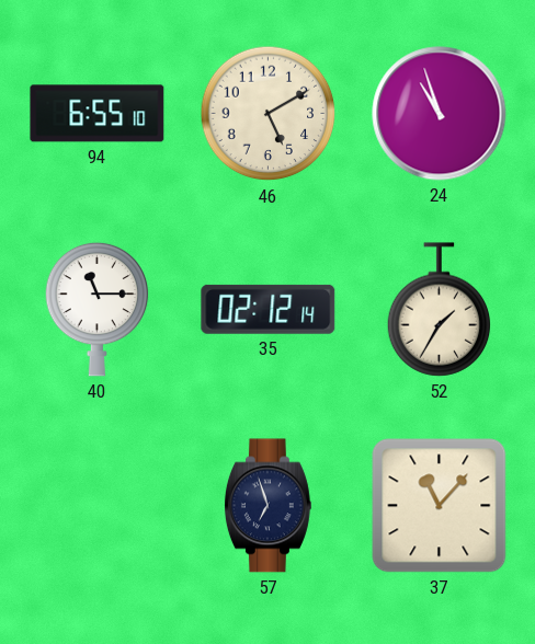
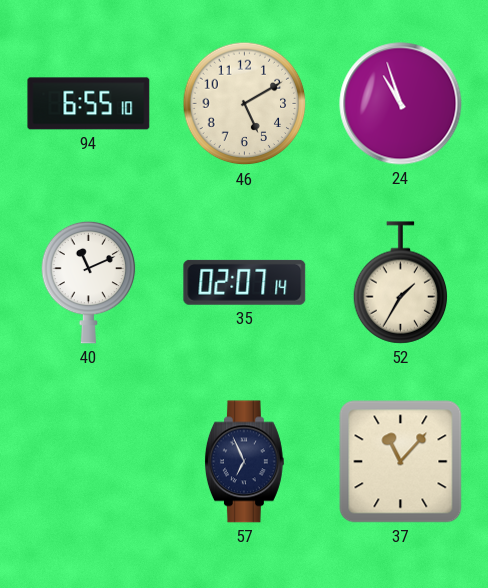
40: 11:15 -> 11:11 (89, 282)
35: 02:12 -> 02:07 (245, 282)
57: 6:57 -> 6:56 (244, 462)
